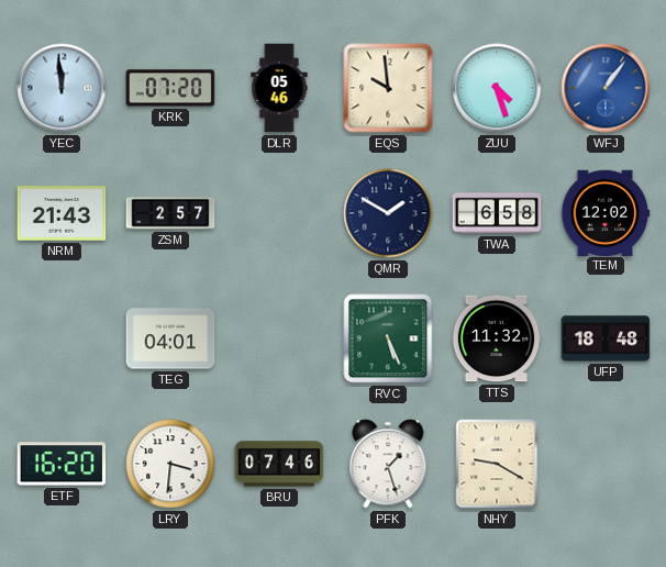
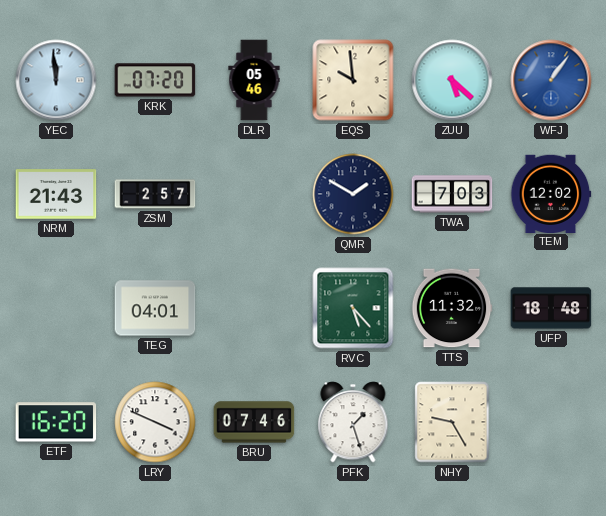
ZUU: 4:27 -> 5:22 (452, 80)
TWA: 6:58 -> 7:03 (452, 194)
RVC: 5:26 -> 5:23 (353, 308)
LRY: 3:31 -> 3:49 (155, 422)
NHY: 9:20 -> 9:25 (452, 422)
